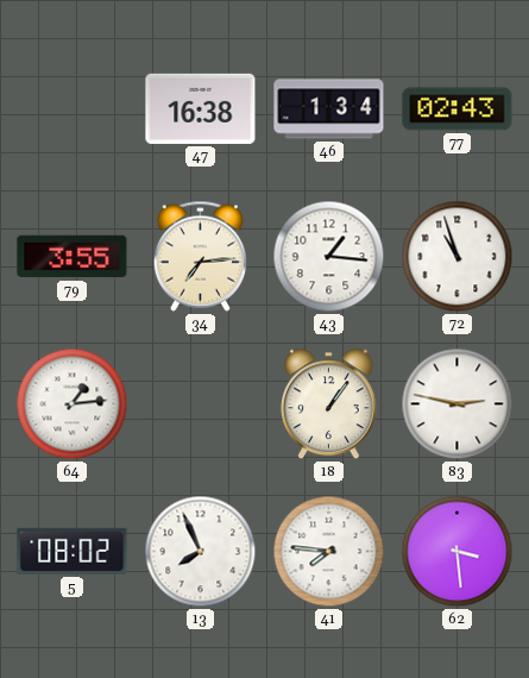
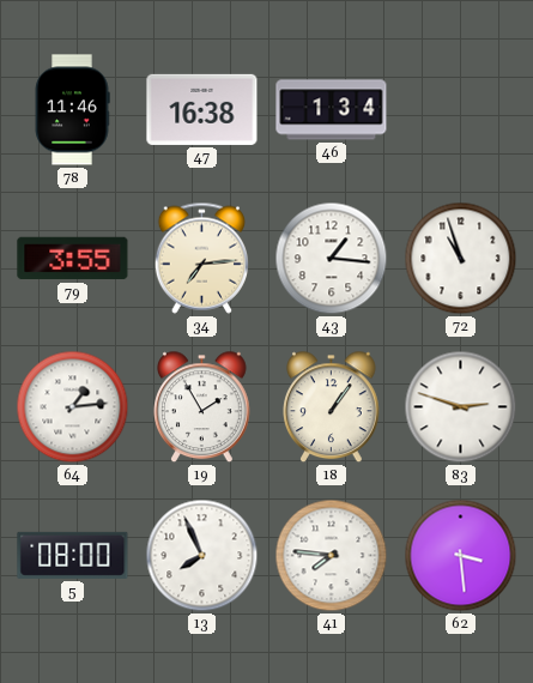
78: none -> 11:46 (72, 110)
77: 02:43 -> none (458, 109)
19: none -> 1:55 (202, 407)
83: 2:47 -> 2:48 (461, 407)
5: 08:02 -> 08:00 (73, 555)
